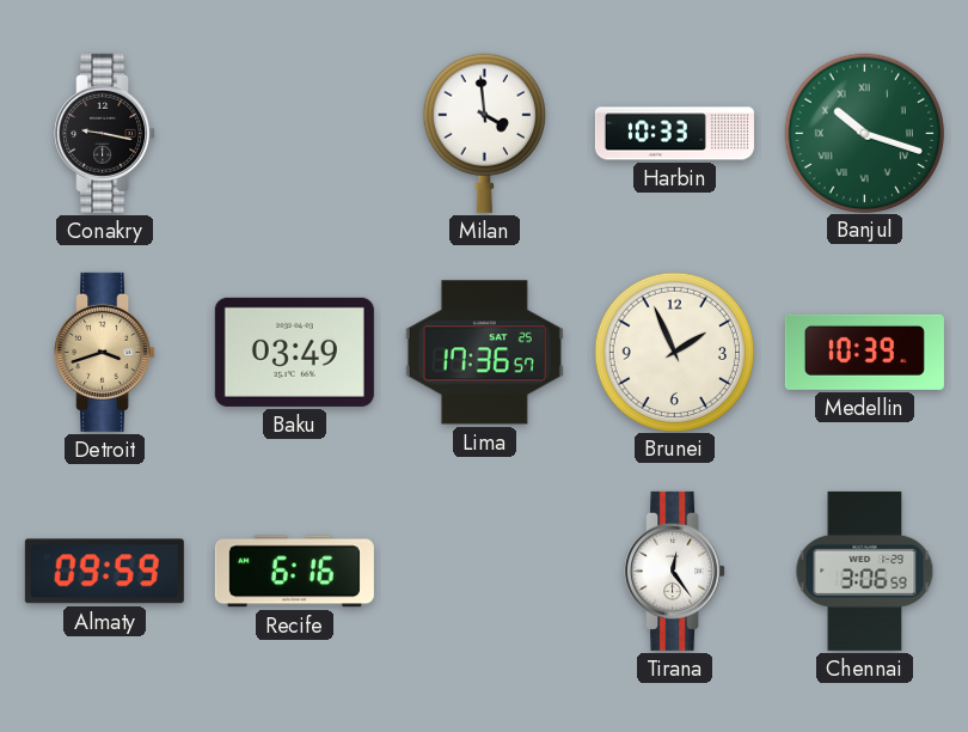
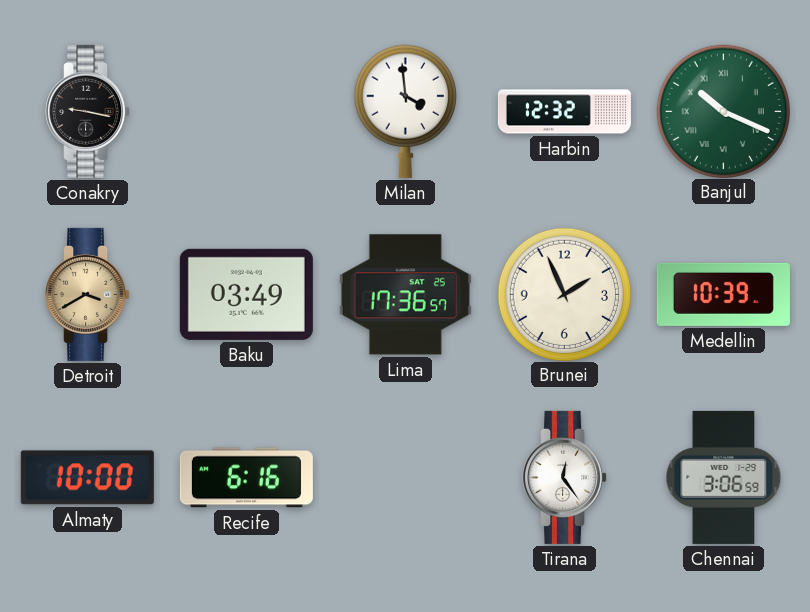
Harbin: 10:33 -> 12:32 (564, 112)
Banjul: 10:18 -> 10:19 (723, 111)
Detroit: 3:42 -> 3:40 (88, 294)
Almaty: 09:59 -> 10:00 (87, 478)
